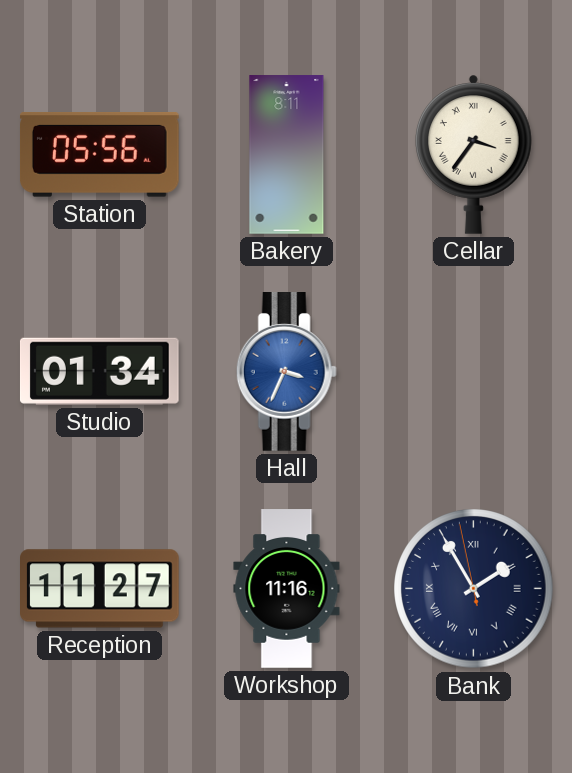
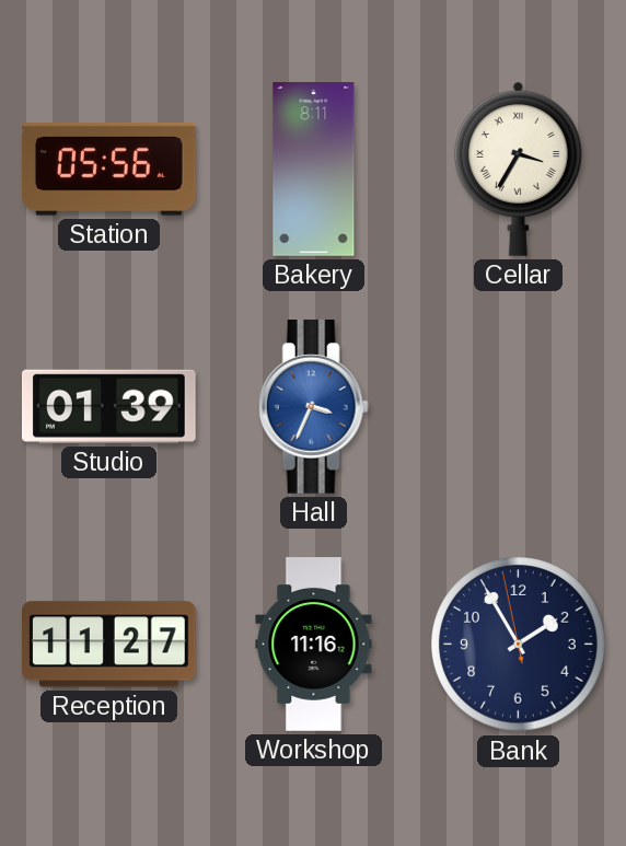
Cellar: 3:36 -> 3:35 (519, 169)
Studio: 01:34 -> 01:39 (108, 406)
Bank numerals: Roman -> Arabic (519, 645)
